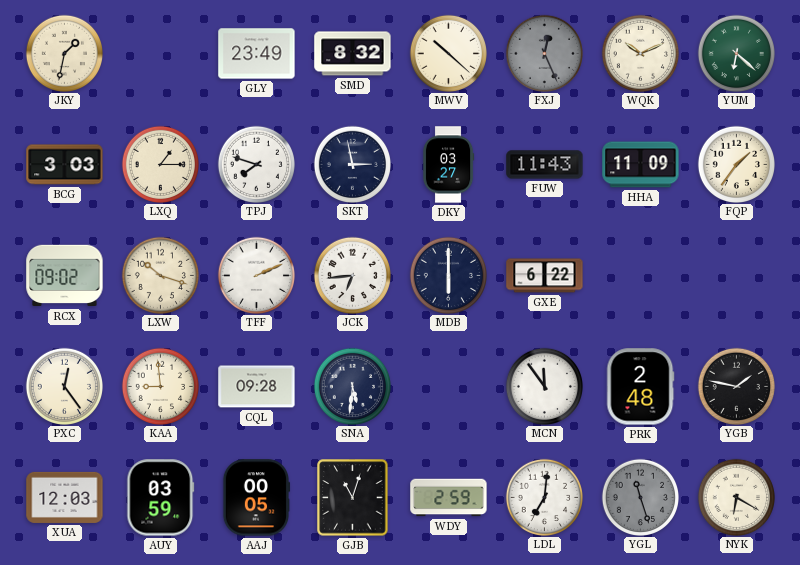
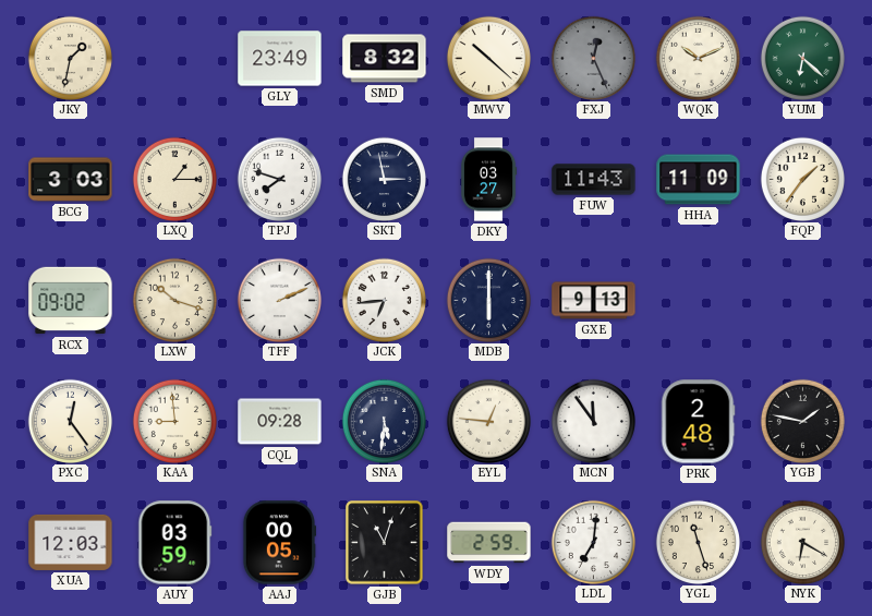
GXE: 6:22 -> 9:13 (594, 301)
EYL: none -> 12:46 (488, 421)
YGL dial: grey -> cream (698, 542)
